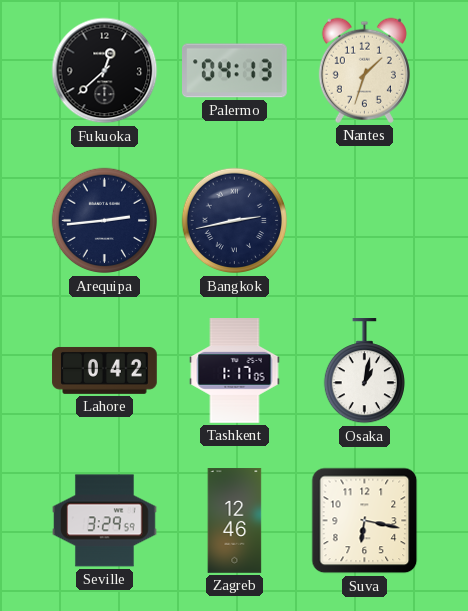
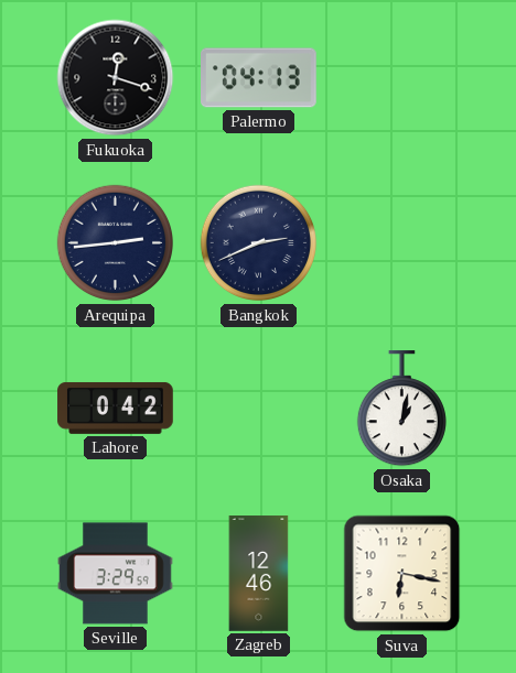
Fukuoka: 12:38 -> 12:18 (116, 78)
Nantes: 1:33 -> none (364, 70)
Bangkok: 2:43 -> 2:41 (258, 243)
Tashkent: 1:17 -> none (235, 371)
